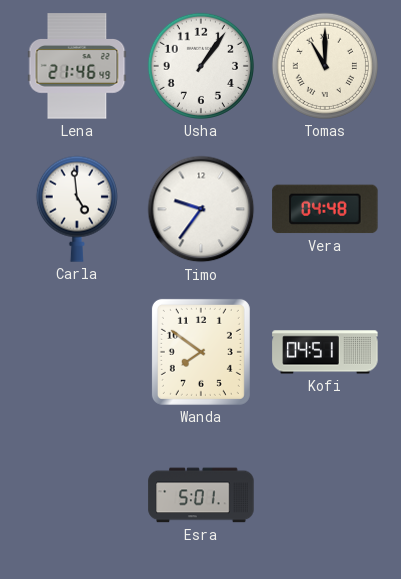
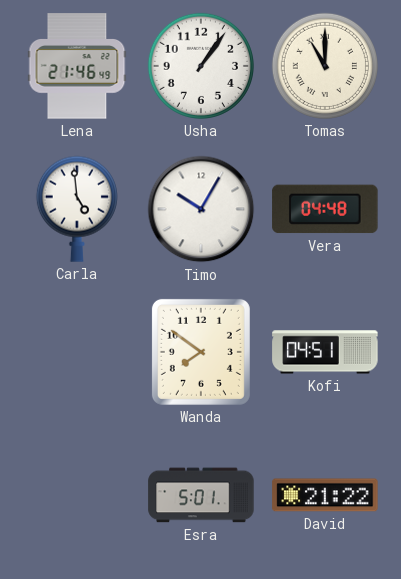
Timo: 9:36 -> 10:05 (201, 209)
David: none -> 21:22 (325, 495)
